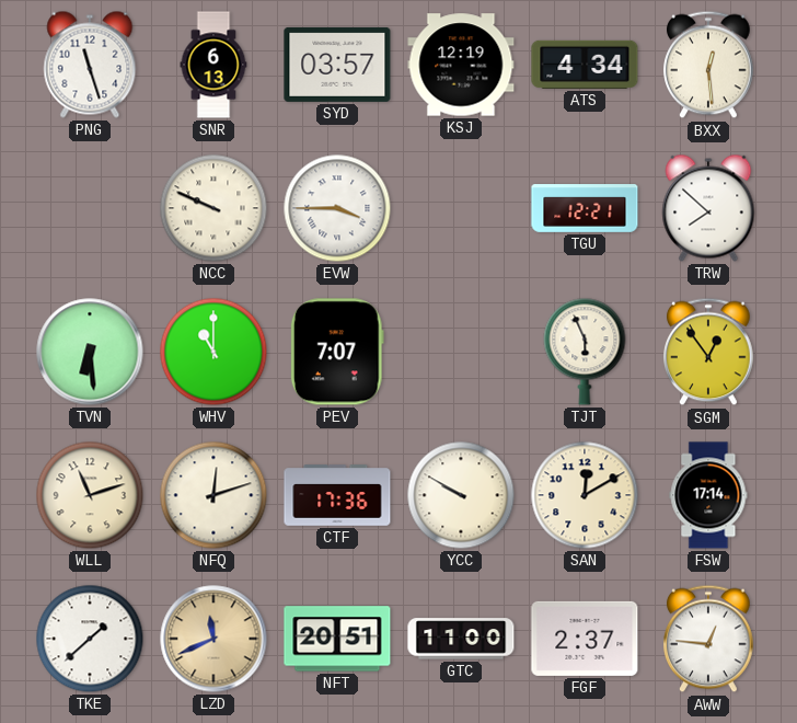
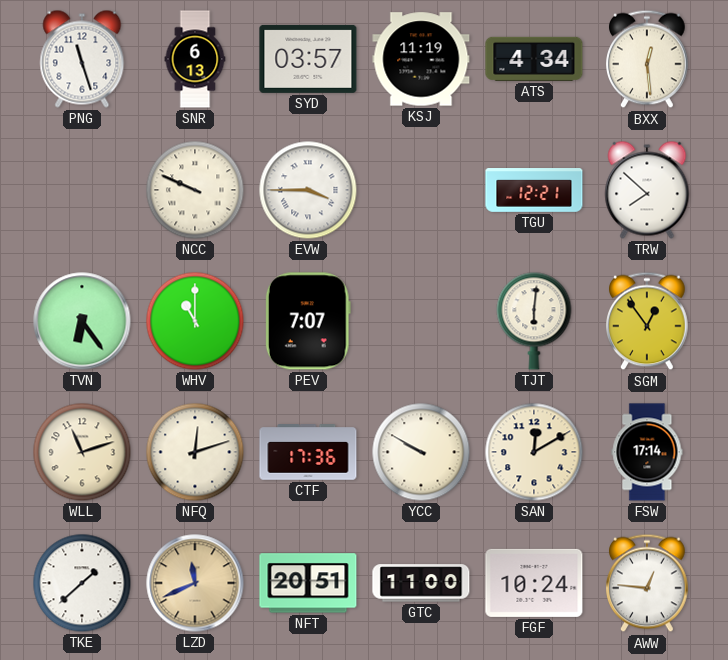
KSJ: 12:19 -> 11:19 (421, 59)
TVN: 6:29 -> 6:24 (82, 321)
TJT: 5:56 -> 6:01 (534, 321)
FGF: 2:37 -> 10:24 (534, 583)
